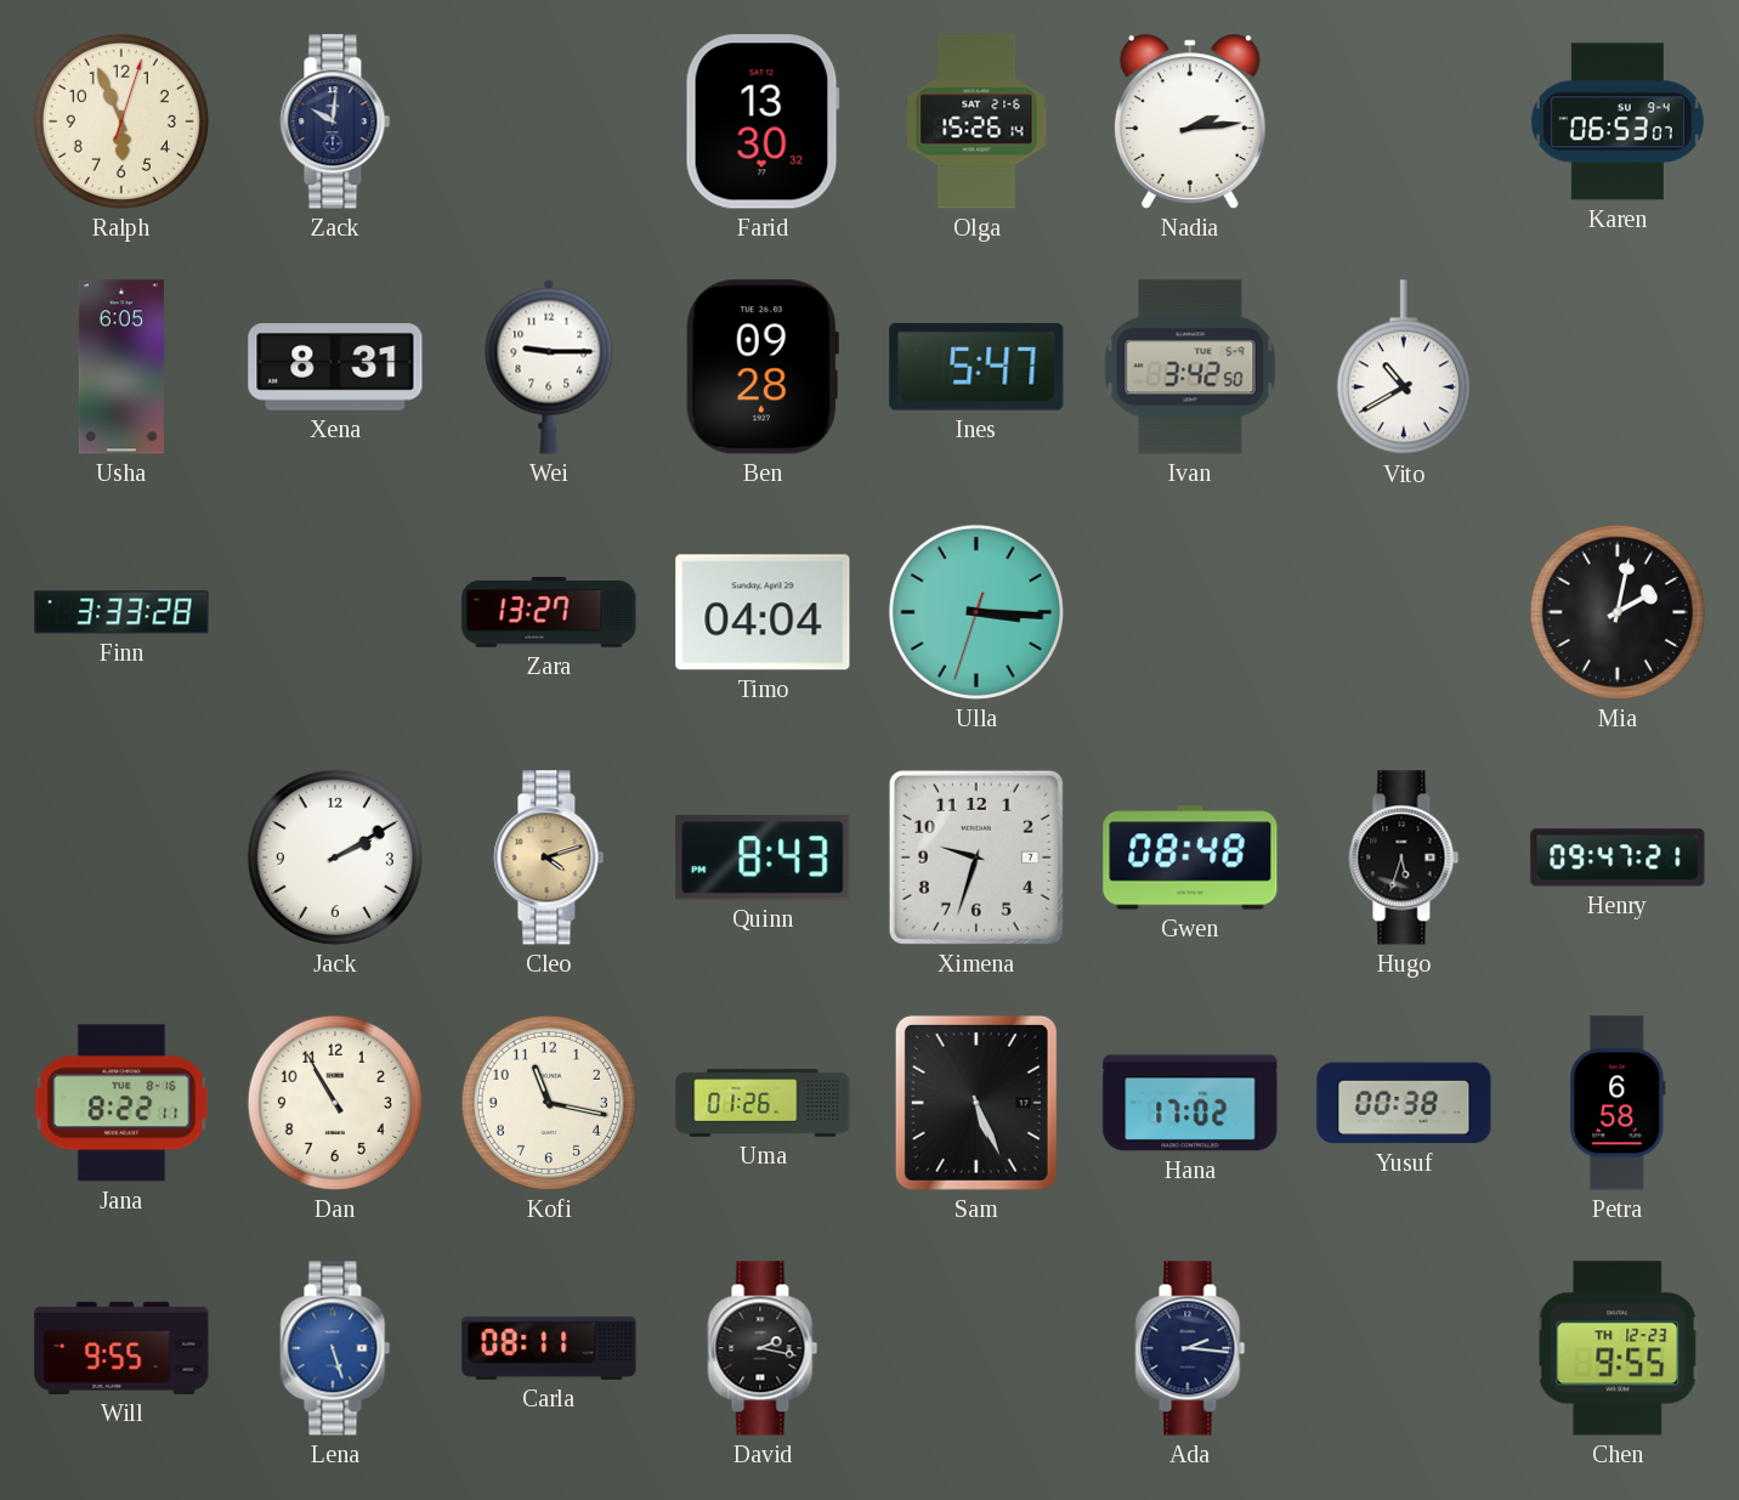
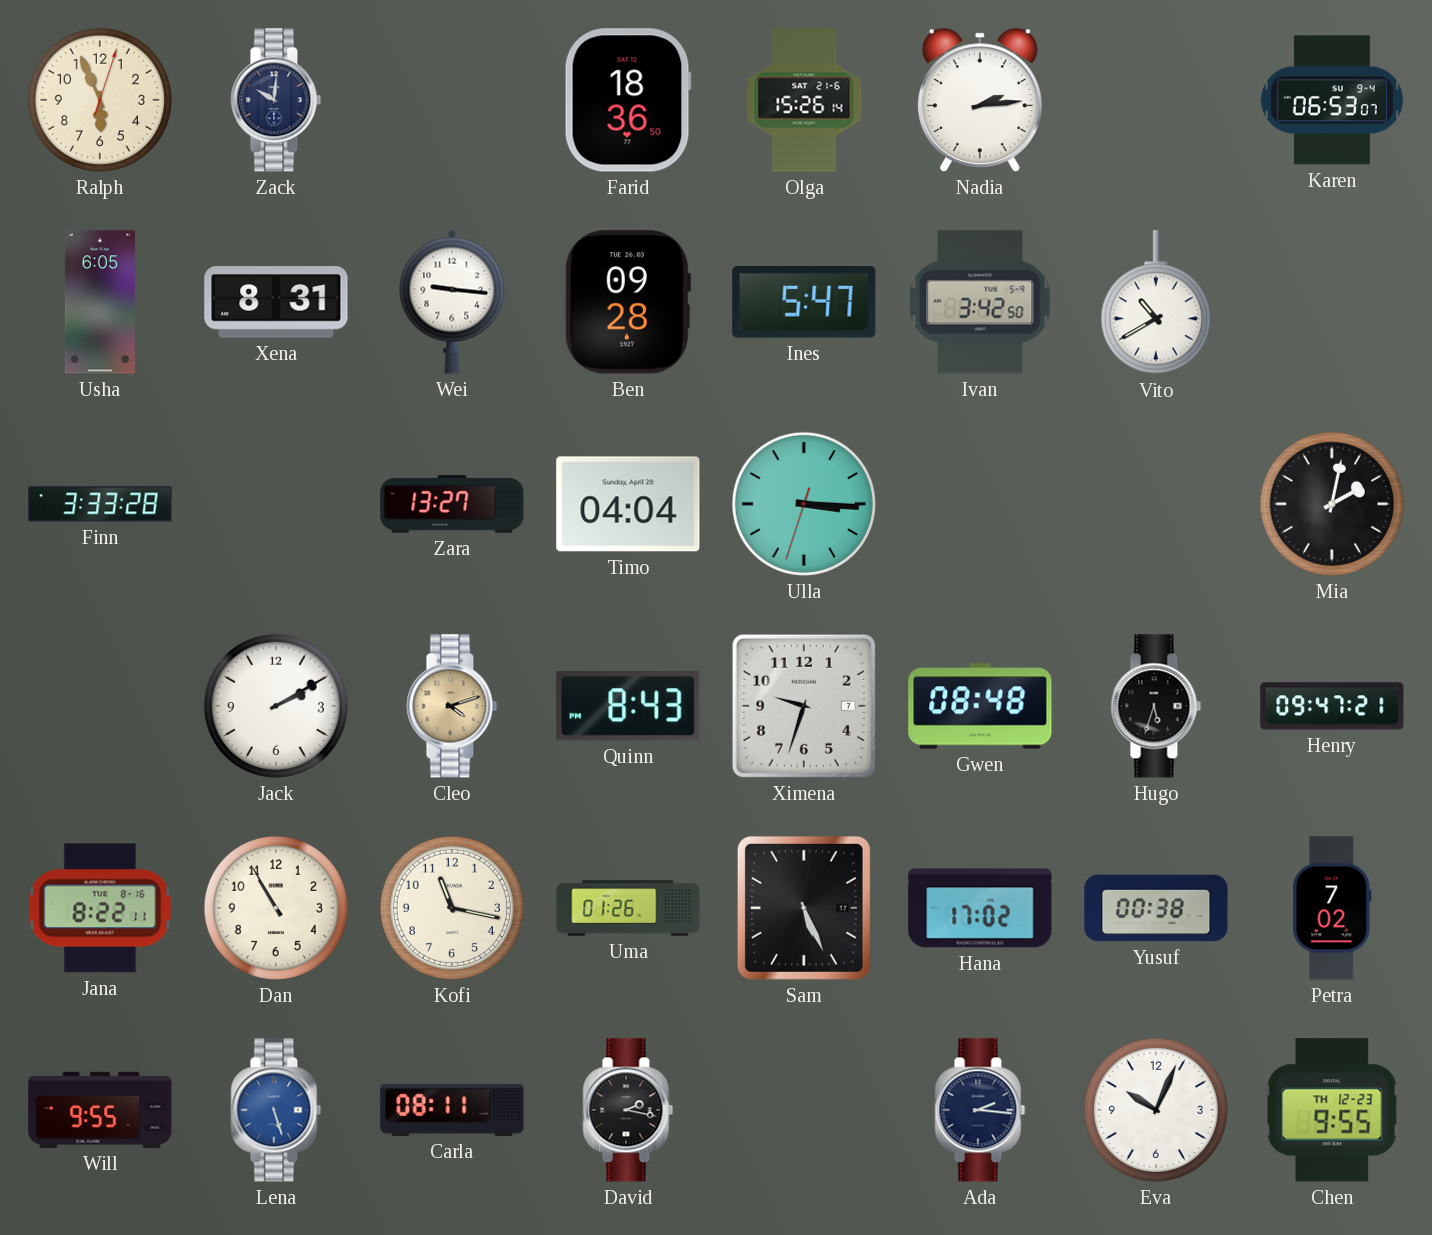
Farid: 13:30 -> 18:36 (628, 100)
Wei: 9:15 -> 9:16 (452, 302)
Petra: 6:58 -> 7:02 (1332, 908)
Eva: none -> 10:04 (1156, 1110)
